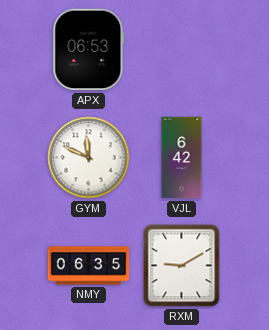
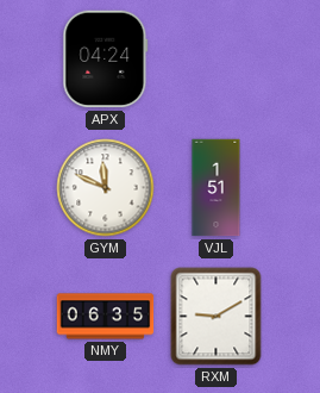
APX: 06:53 -> 04:24 (106, 60)
VJL: 6:42 -> 1:51 (217, 188)
